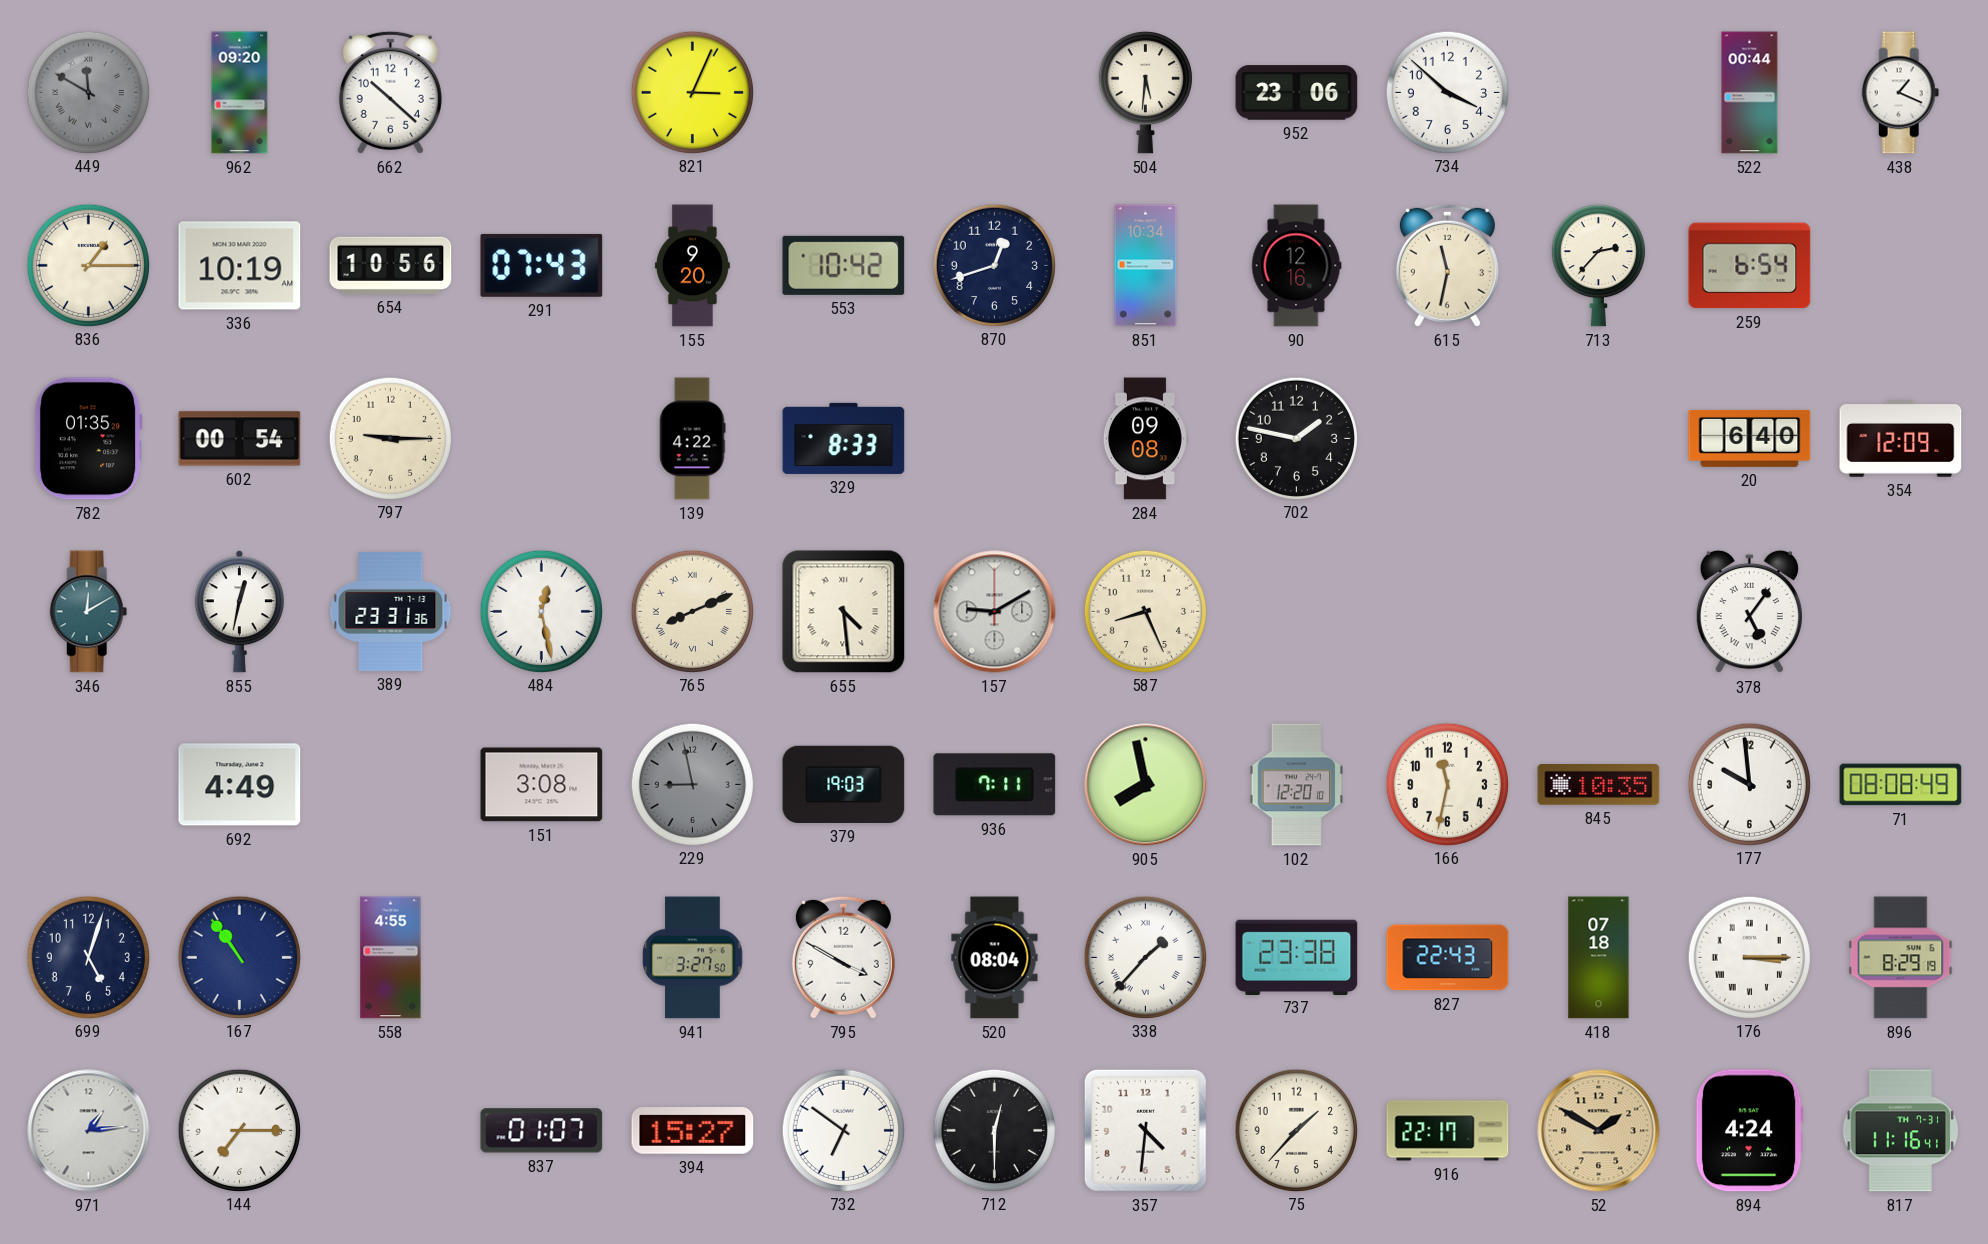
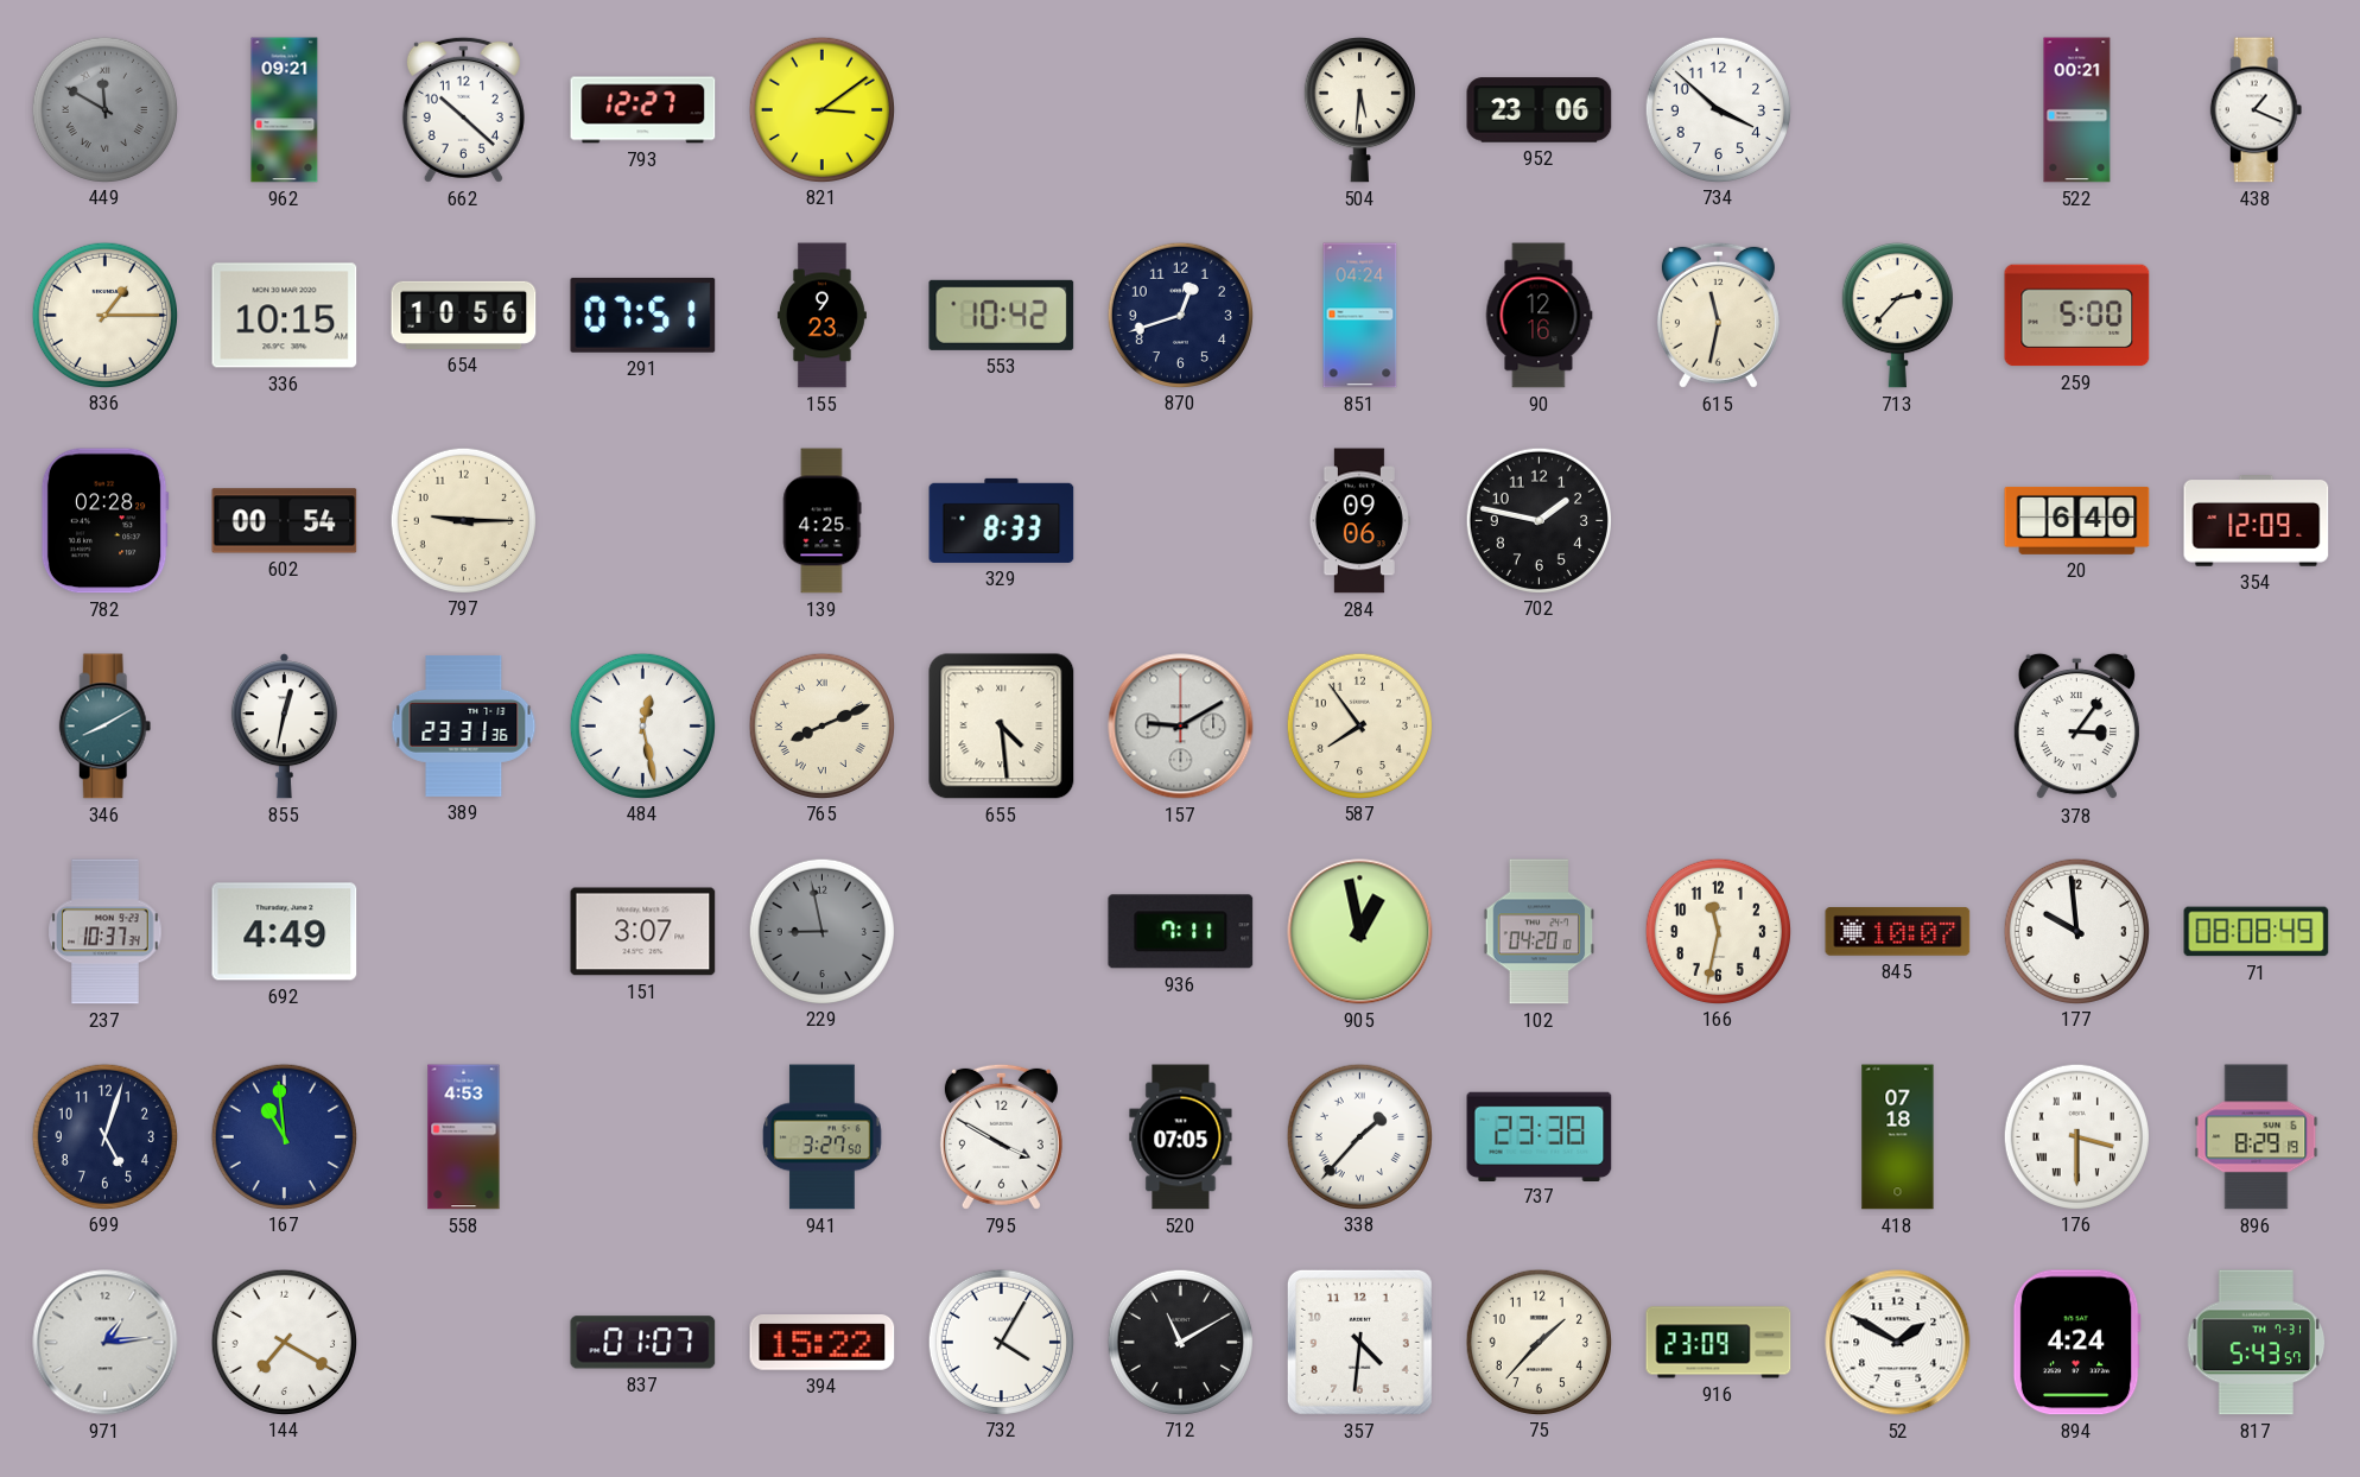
962: 09:20 -> 09:21 (285, 110)
793: none -> 12:27 (643, 110)
821: 3:04 -> 3:09 (821, 109)
522: 00:44 -> 00:21 (2077, 110)
336: 10:19 -> 10:15 (285, 316)
291: 07:43 -> 07:51 (643, 315)
155: 9:20 -> 9:23 (821, 316)
851: 10:34 -> 04:24 (1360, 316)
259: 6:54 -> 5:00 (2077, 316)
782: 01:35 -> 02:28 (104, 521)
139: 4:22 -> 4:25 (821, 521)
284: 09:08 -> 09:06 (1359, 521)
346: 12:10 -> 8:10 (106, 727)
587: 8:26 -> 7:54 (1359, 725)
378: 5:06 -> 3:06 (2076, 727)
237: none -> 10:37 (106, 932)
151: 3:08 -> 3:07 (643, 932)
379: 19:03 -> none (844, 784)
905: 7:58 -> 12:58 (1360, 932)
102: 12:20 -> 04:20 (1540, 932)
845: 10:35 -> 10:07 (1898, 932)
167: 10:54 -> 10:59 (284, 1136)
558: 4:55 -> 4:53 (464, 1137)
520: 08:04 -> 07:05 (1181, 1137)
827: 22:43 -> none (1448, 958)
176: 3:15 -> 3:30 (2076, 1136)
144: 7:15 -> 7:20 (284, 1342)
394: 15:27 -> 15:22 (823, 1343)
732: 6:51 -> 4:05 (1001, 1342)
712: 12:30 -> 11:10 (1180, 1342)
916: 22:17 -> 23:09 (1719, 1343)
52 dial: champagne -> white (1898, 1343)
817: 11:16 -> 5:43 (2257, 1343)
